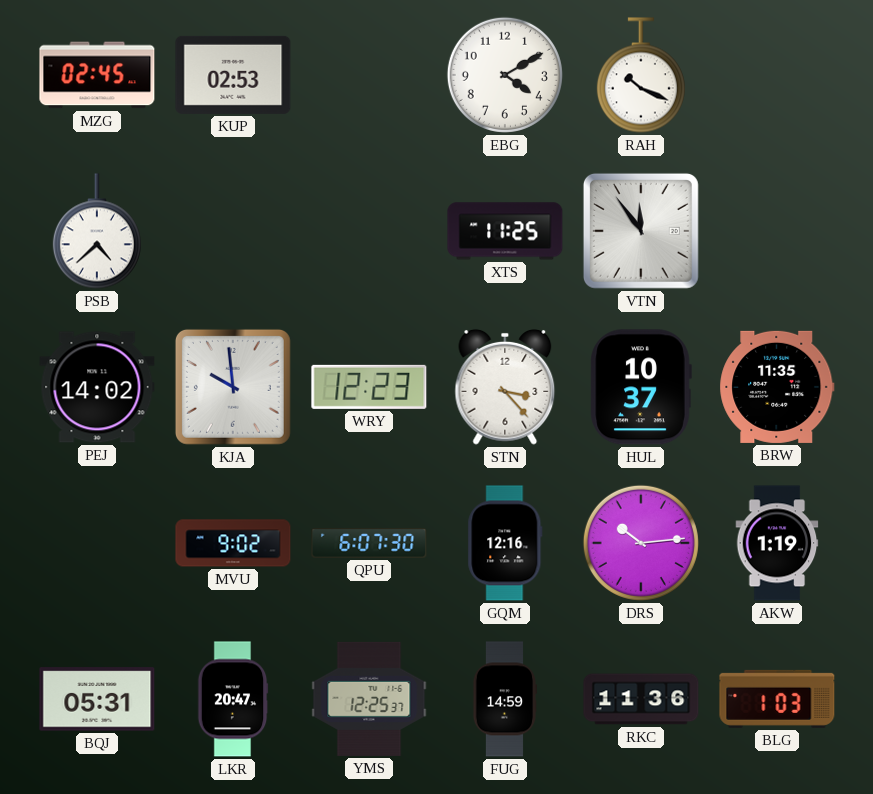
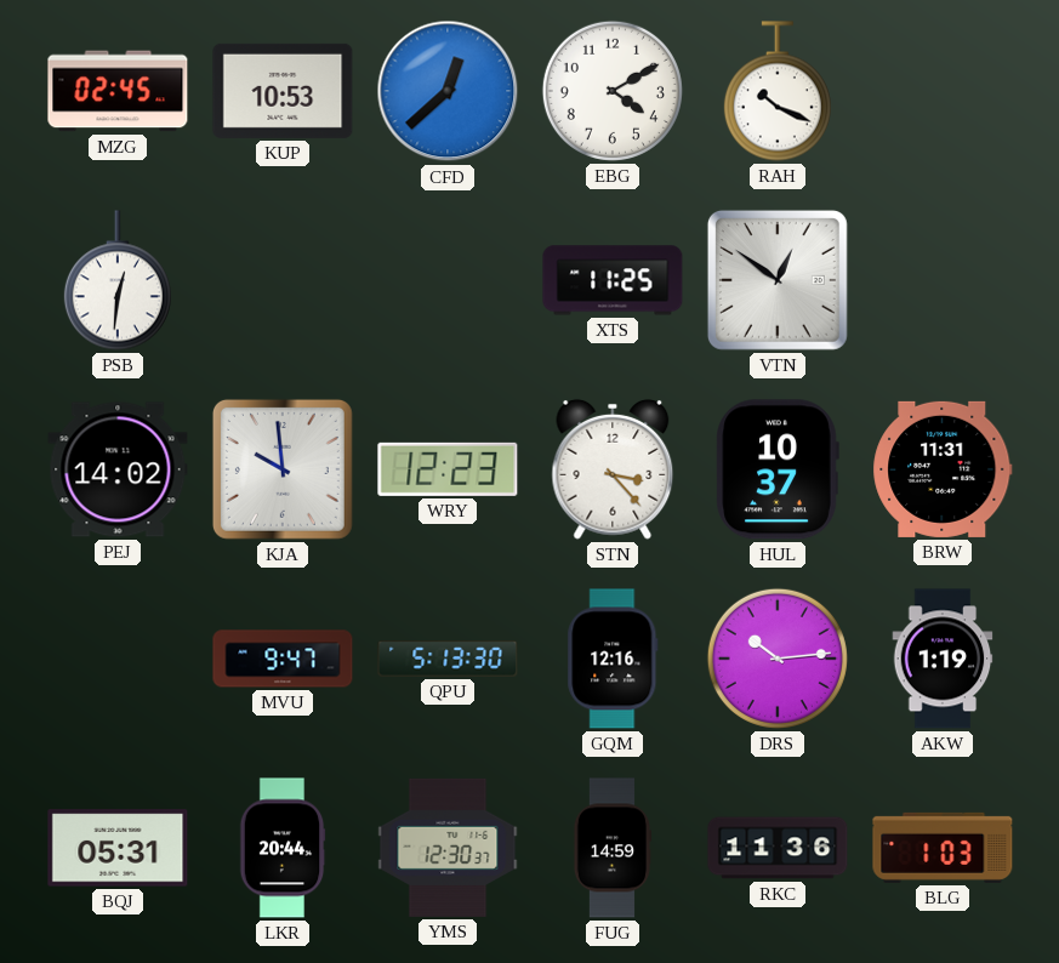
KUP: 02:53 -> 10:53 (283, 91)
CFD: none -> 12:38 (448, 91)
PSB: 4:38 -> 12:31 (118, 280)
VTN: 11:54 -> 12:51 (778, 280)
BRW: 11:35 -> 11:31 (943, 469)
MVU: 9:02 -> 9:47 (283, 659)
QPU: 6:07 -> 5:13 (448, 659)
LKR: 20:47 -> 20:44 (283, 848)
YMS: 12:25 -> 12:30 (448, 848)
